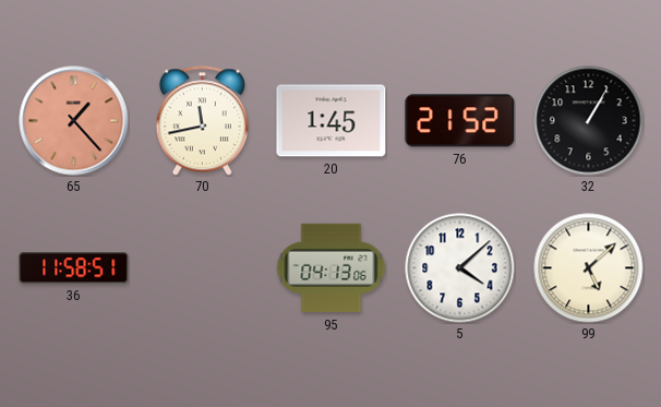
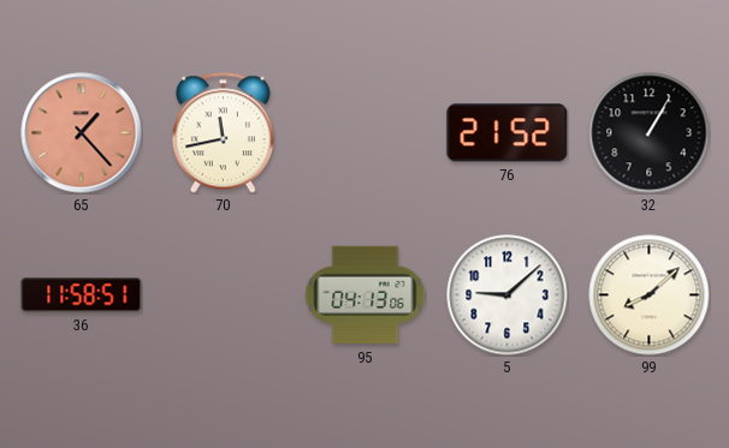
20: 1:45 -> none (332, 121)
5: 4:08 -> 9:08 (508, 295)
99: 5:08 -> 8:08 (650, 295)
